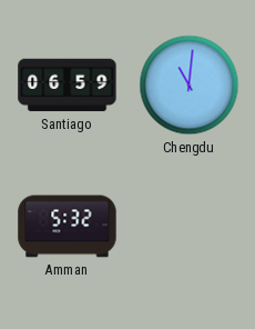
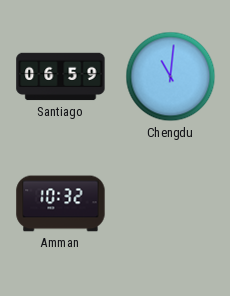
Amman: 5:32 -> 10:32 (61, 204)
